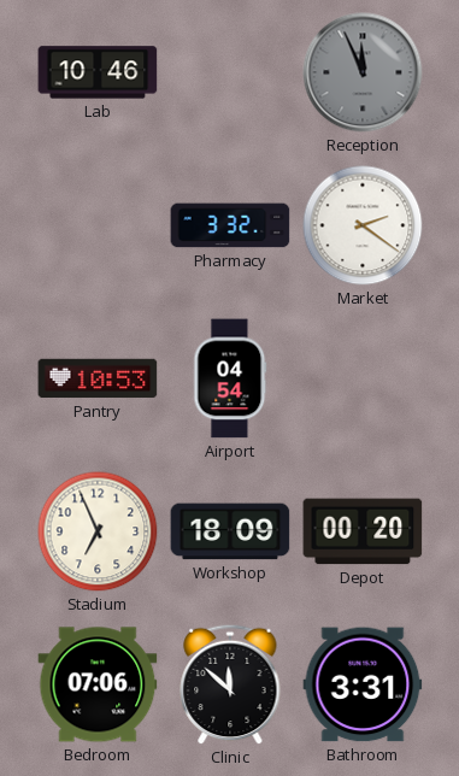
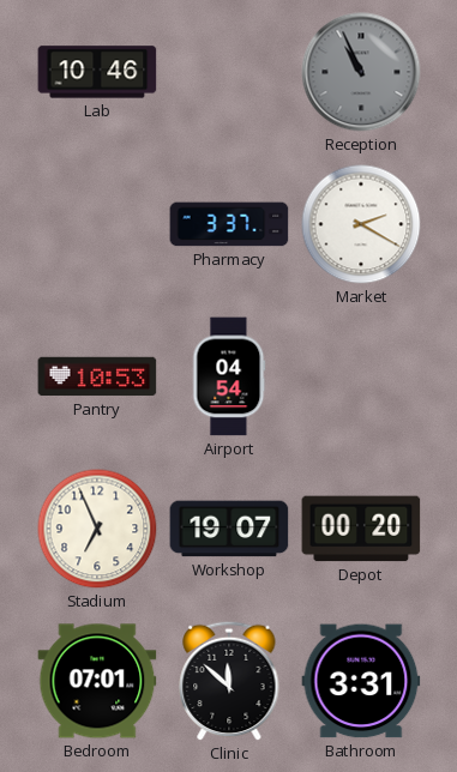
Reception: 11:56 -> 10:56 (361, 72)
Pharmacy: 3:32 -> 3:37 (229, 224)
Market: 2:21 -> 2:20 (361, 224)
Workshop: 18:09 -> 19:07 (229, 529)
Bedroom: 07:06 -> 07:01 (97, 681)
